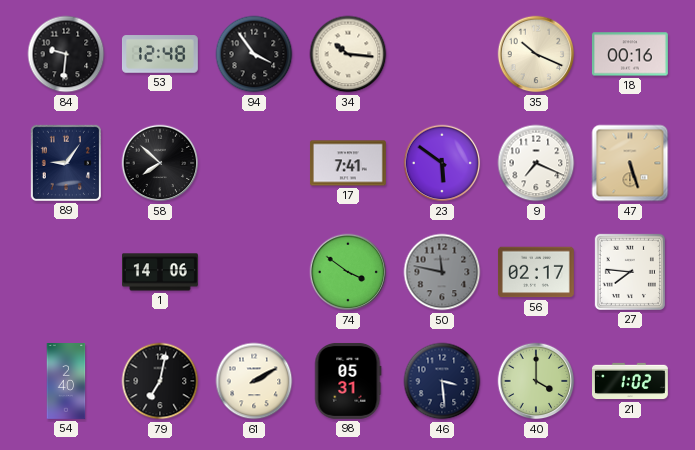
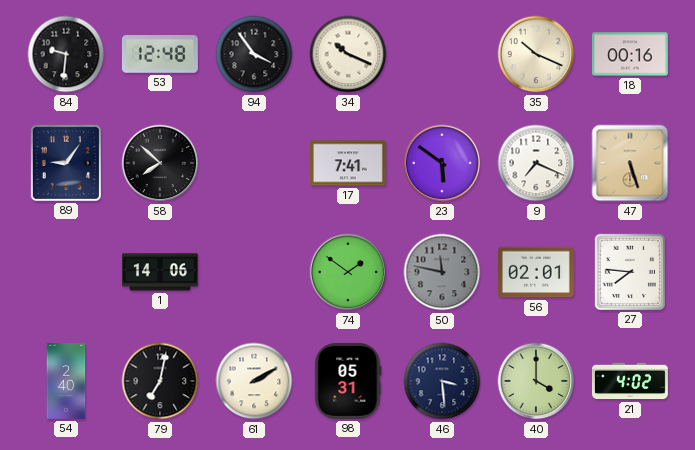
34: 10:16 -> 10:19 (348, 54)
74: 3:51 -> 1:51 (348, 272)
56: 02:17 -> 02:01 (536, 272)
21: 1:02 -> 4:02 (631, 381)
